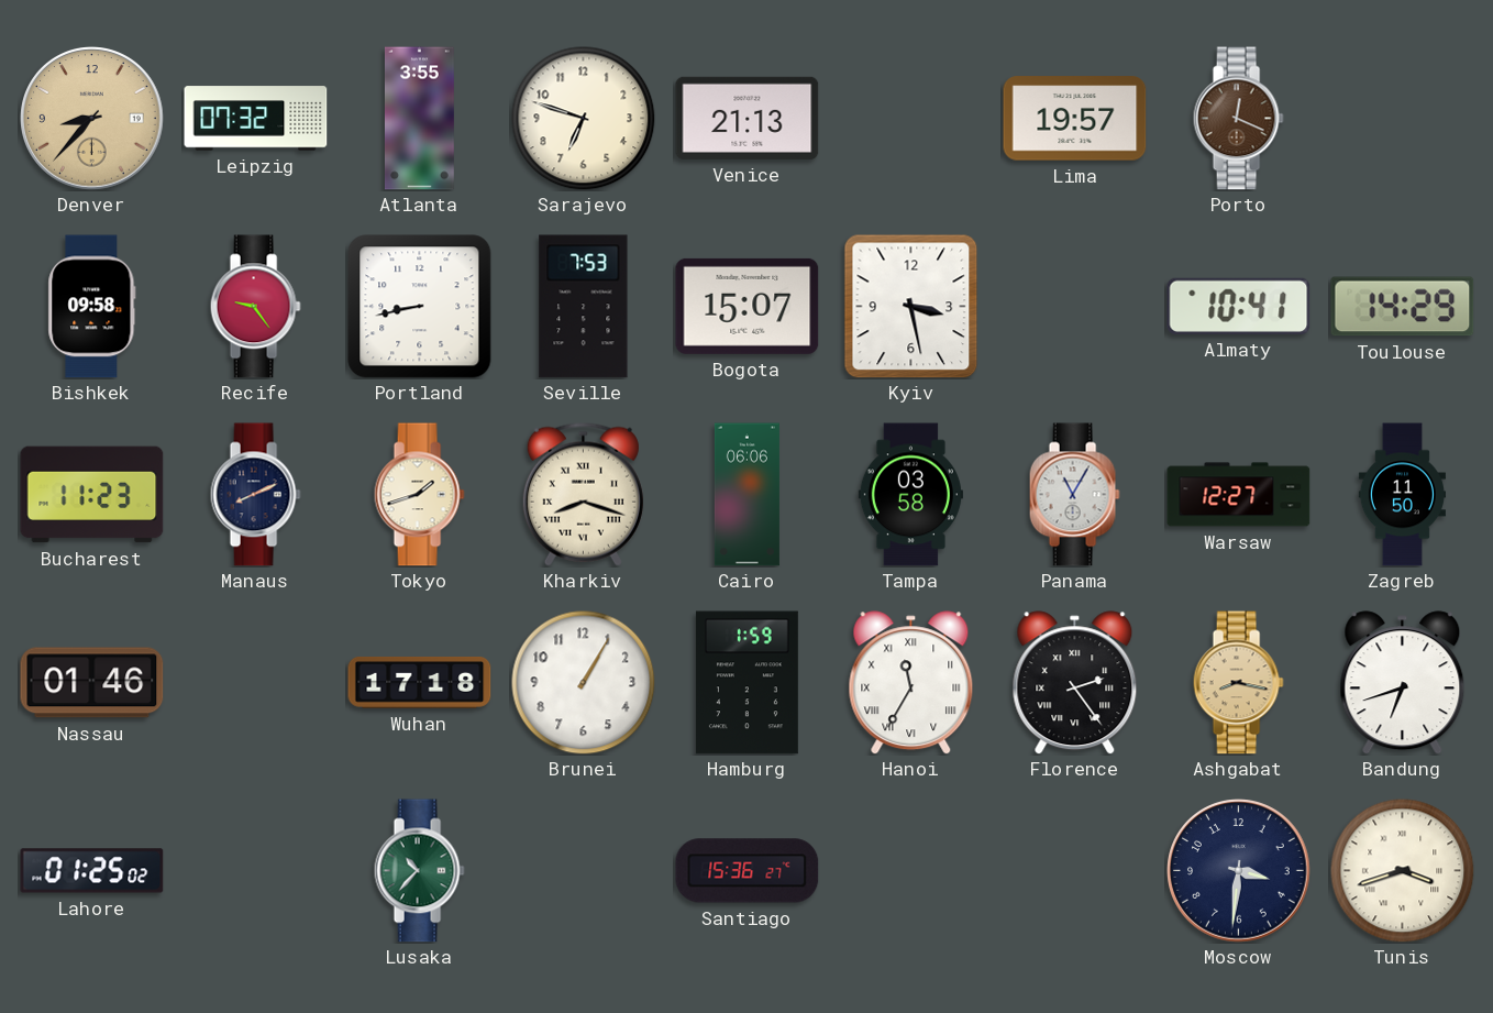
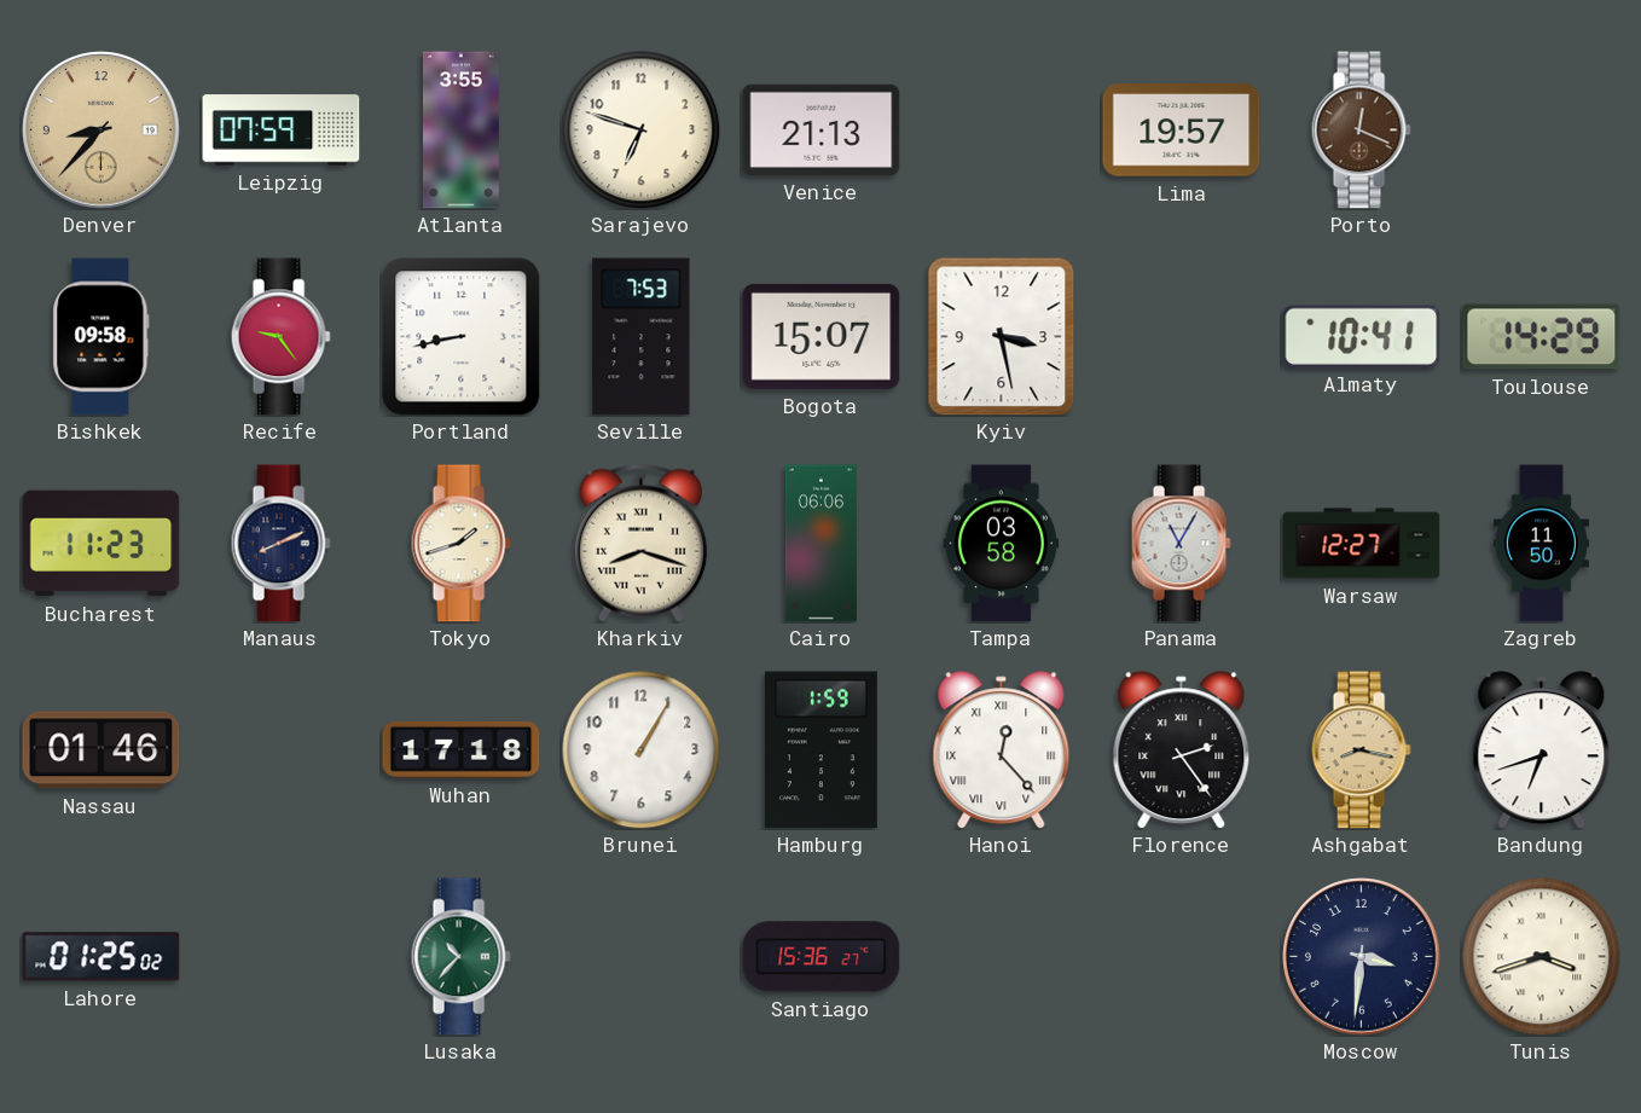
Leipzig: 07:32 -> 07:59 (282, 131)
Hanoi: 11:35 -> 12:23 (1002, 750)
